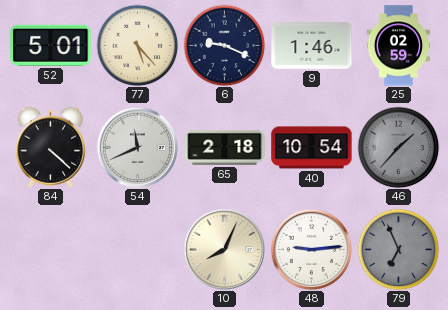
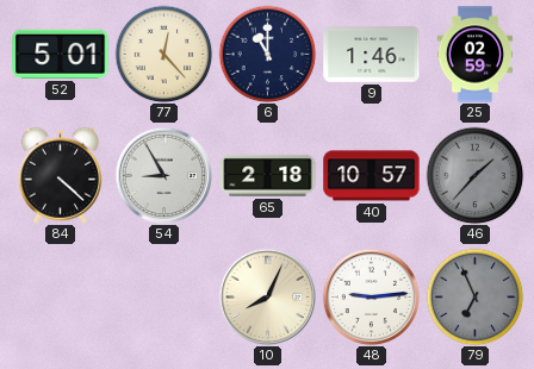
77: 5:23 -> 12:23 (163, 54)
6: 9:19 -> 11:00 (267, 54)
54: 11:41 -> 8:55 (163, 175)
40: 10:54 -> 10:57 (372, 176)
